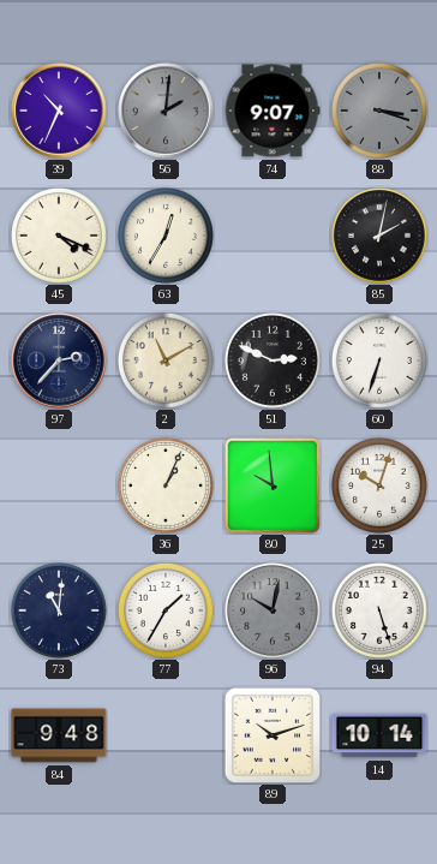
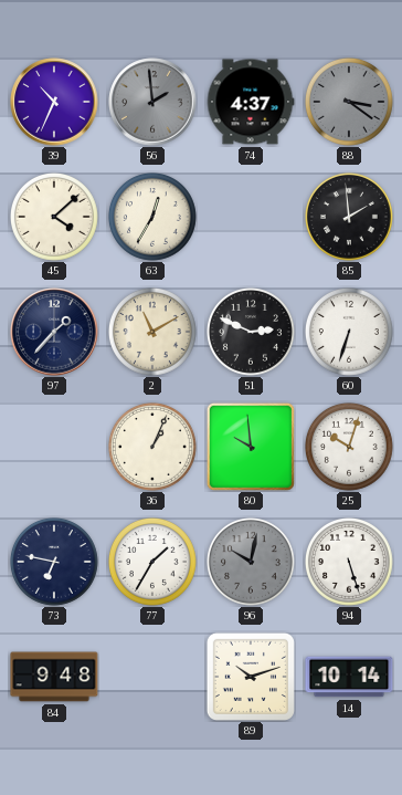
56: 2:01 -> 1:59 (152, 102)
74: 9:07 -> 4:37 (251, 102)
88: 3:18 -> 3:21 (350, 103)
45: 4:19 -> 4:08 (55, 218)
85: 2:02 -> 1:59 (350, 218)
97: 2:37 -> 1:37 (54, 332)
73: 11:01 -> 6:47 (55, 563)
